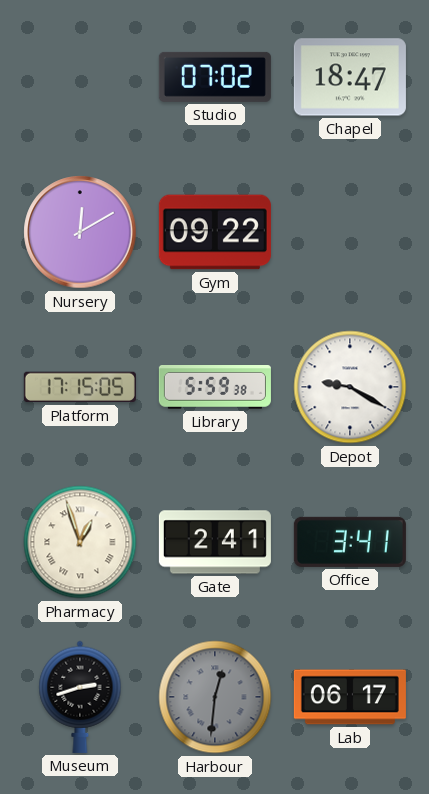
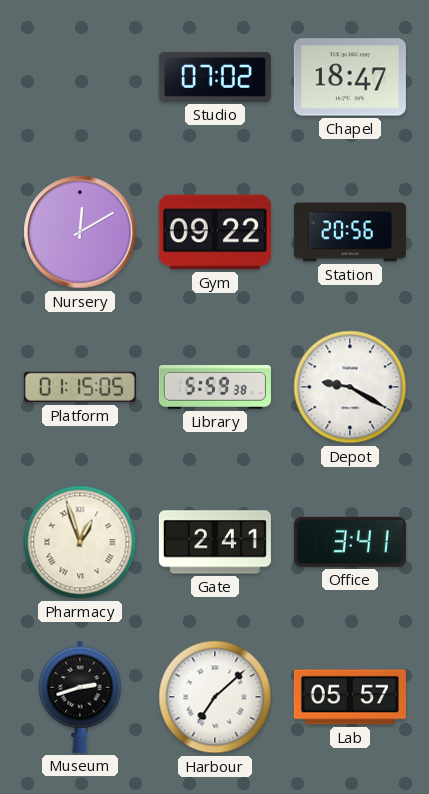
Station: none -> 20:56 (350, 232)
Platform: 17:15 -> 01:15 (80, 387)
Harbour: 12:31 -> 7:08 (215, 697)
Harbour dial: grey -> white (215, 697)
Lab: 06:17 -> 05:57 (350, 697)
